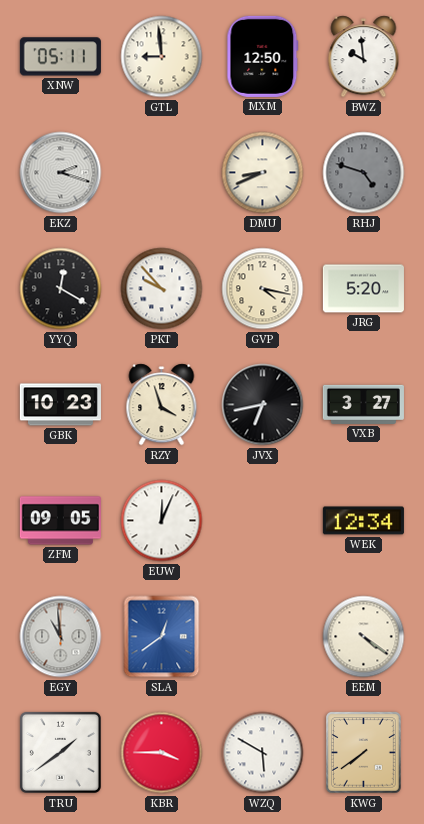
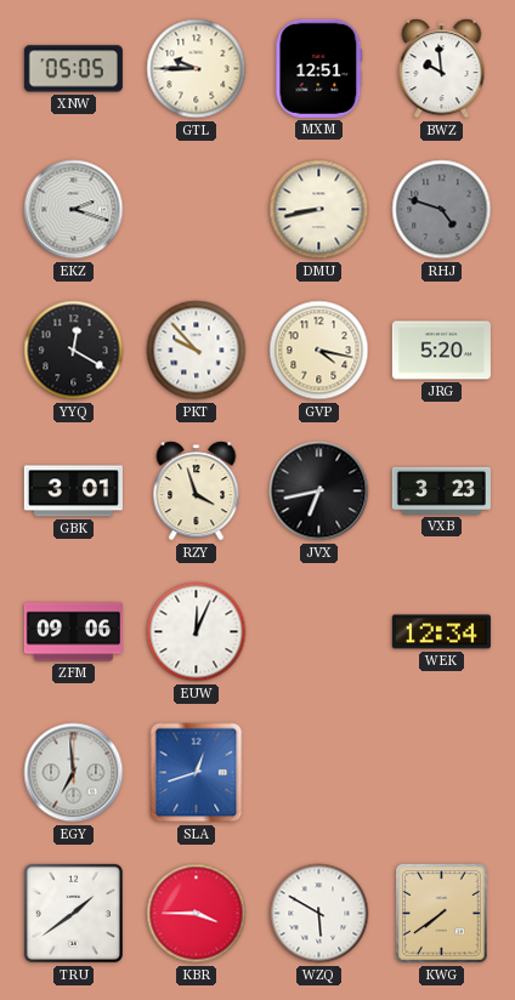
XNW: 05:11 -> 05:05 (73, 69)
GTL: 8:59 -> 9:45 (197, 69)
MXM: 12:50 -> 12:51 (319, 68)
DMU: 8:41 -> 8:43 (319, 210)
GBK: 10:23 -> 3:01 (73, 492)
VXB: 3:27 -> 3:23 (441, 490)
ZFM: 09:05 -> 09:06 (73, 632)
EGY: 10:59 -> 6:59 (74, 773)
SLA: 12:39 -> 12:42 (197, 773)
EEM: 4:21 -> none (364, 637)
